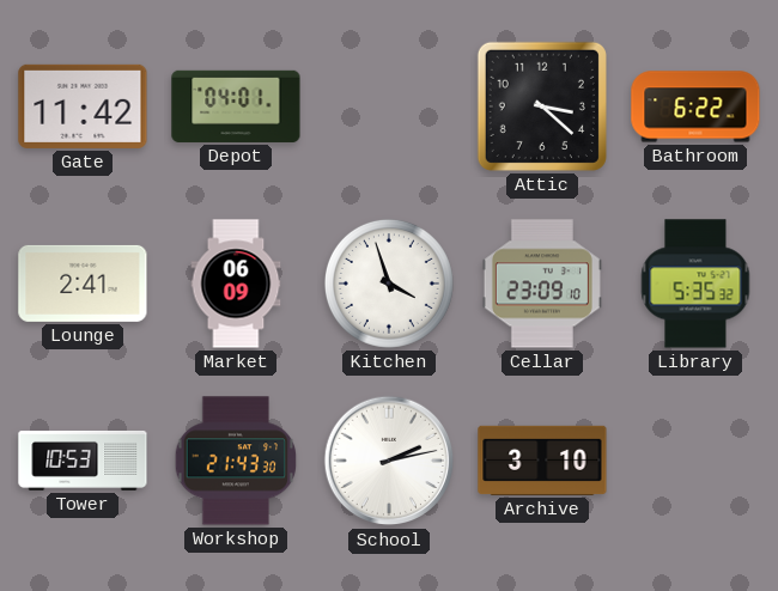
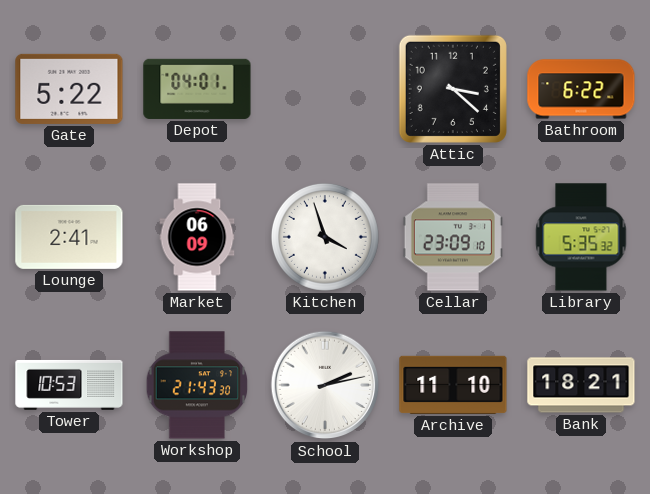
Gate: 11:42 -> 5:22 (69, 89)
Archive: 3:10 -> 11:10 (453, 385)
Bank: none -> 18:21 (581, 385)
